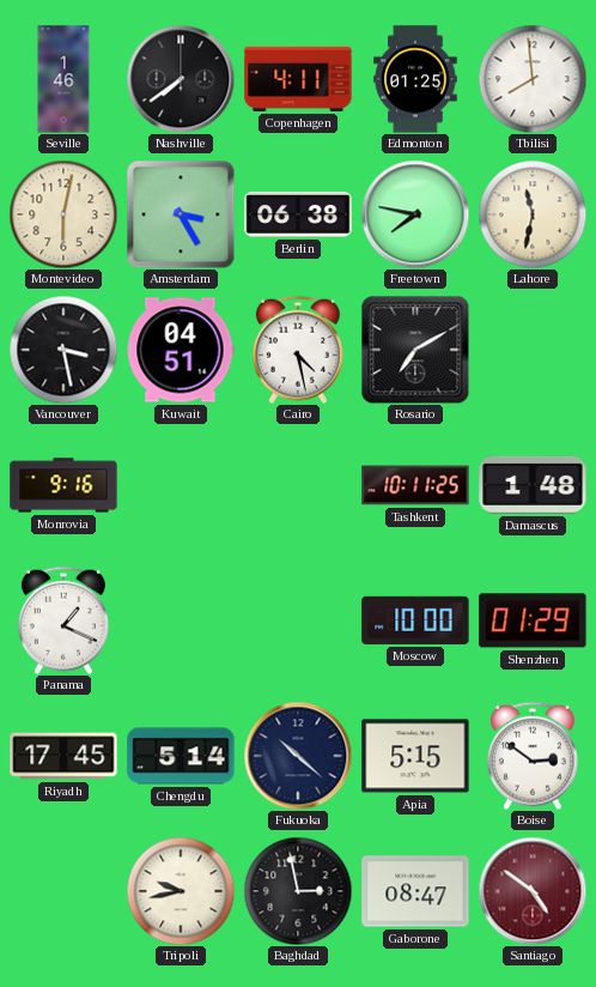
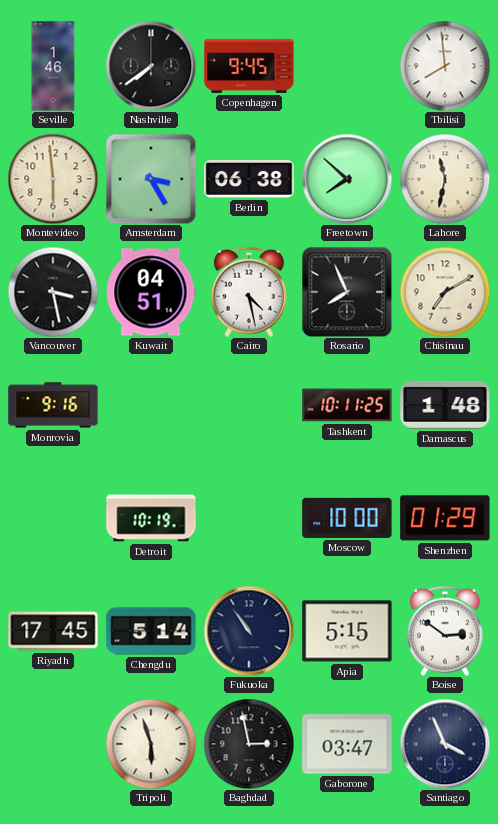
Copenhagen: 4:11 -> 9:45 (249, 66)
Edmonton: 01:25 -> none (415, 79)
Montevideo: 6:02 -> 5:59 (53, 179)
Freetown: 7:47 -> 7:52 (347, 179)
Rosario: 7:10 -> 7:56 (347, 292)
Chisinau: none -> 7:10 (445, 292)
Panama: 1:19 -> none (63, 620)
Detroit: none -> 10:19 (151, 518)
Fukuoka: 10:22 -> 10:54 (249, 631)
Tripoli: 9:43 -> 5:57 (151, 744)
Gaborone: 08:47 -> 03:47 (347, 744)
Santiago: 4:51 -> 3:56 (445, 744)
Santiago dial: burgundy -> navy (445, 744)
